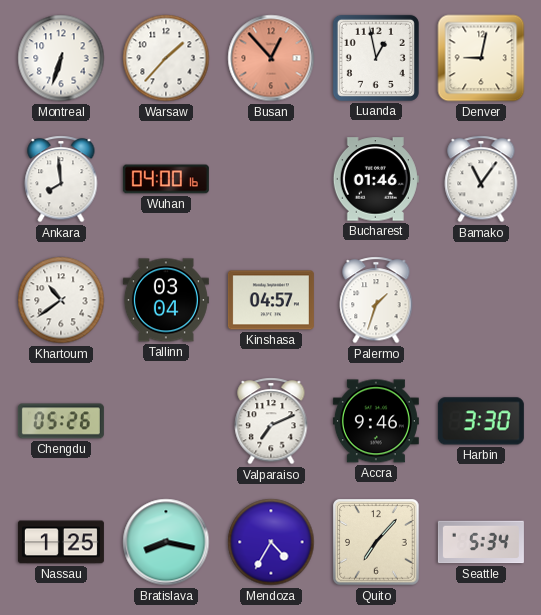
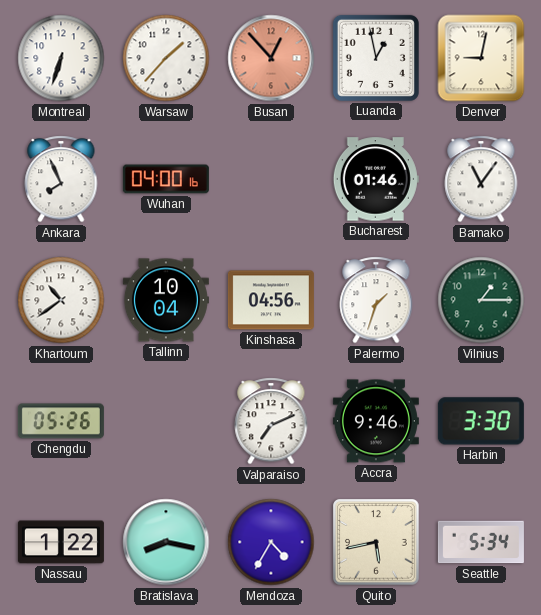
Ankara: 7:59 -> 7:56 (61, 179)
Tallinn: 03:04 -> 10:04 (166, 300)
Kinshasa: 04:57 -> 04:56 (271, 300)
Vilnius: none -> 1:15 (481, 300)
Nassau: 1:25 -> 1:22 (61, 542)
Quito: 7:07 -> 5:43 (377, 543)
